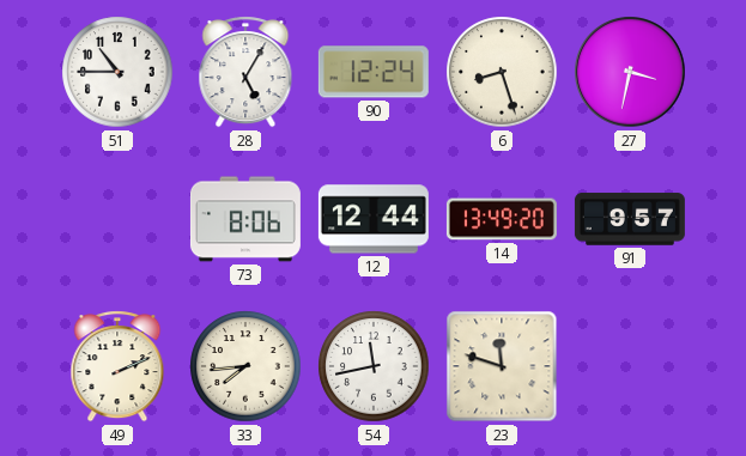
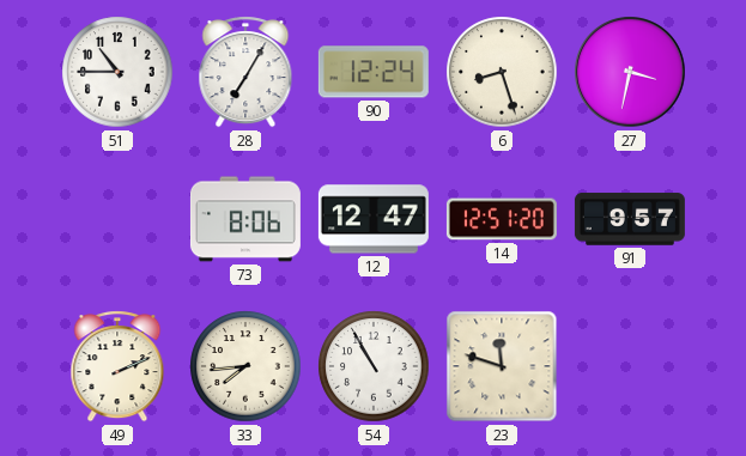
28: 5:05 -> 7:05 (245, 72)
12: 12:44 -> 12:47 (374, 219)
14: 13:49 -> 12:51 (502, 219)
54: 11:43 -> 10:55 (374, 366)
